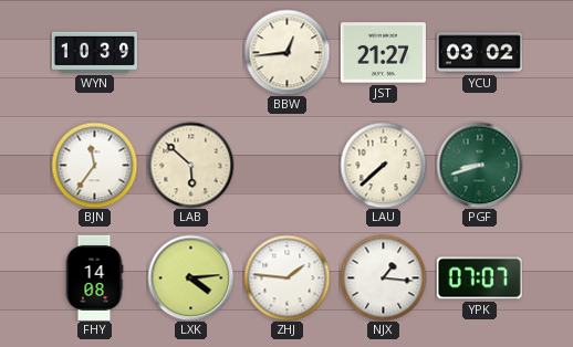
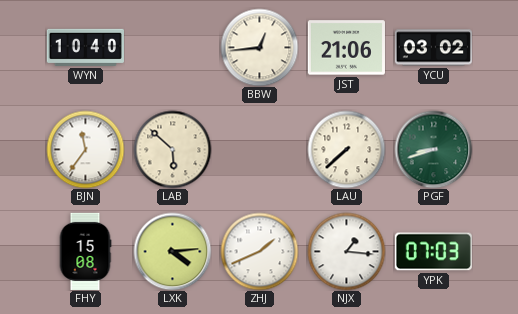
WYN: 10:39 -> 10:40 (85, 47)
JST: 21:27 -> 21:06 (346, 48)
FHY: 14:08 -> 15:08 (85, 251)
ZHJ: 1:46 -> 1:41 (259, 251)
YPK: 07:07 -> 07:03 (433, 252)
